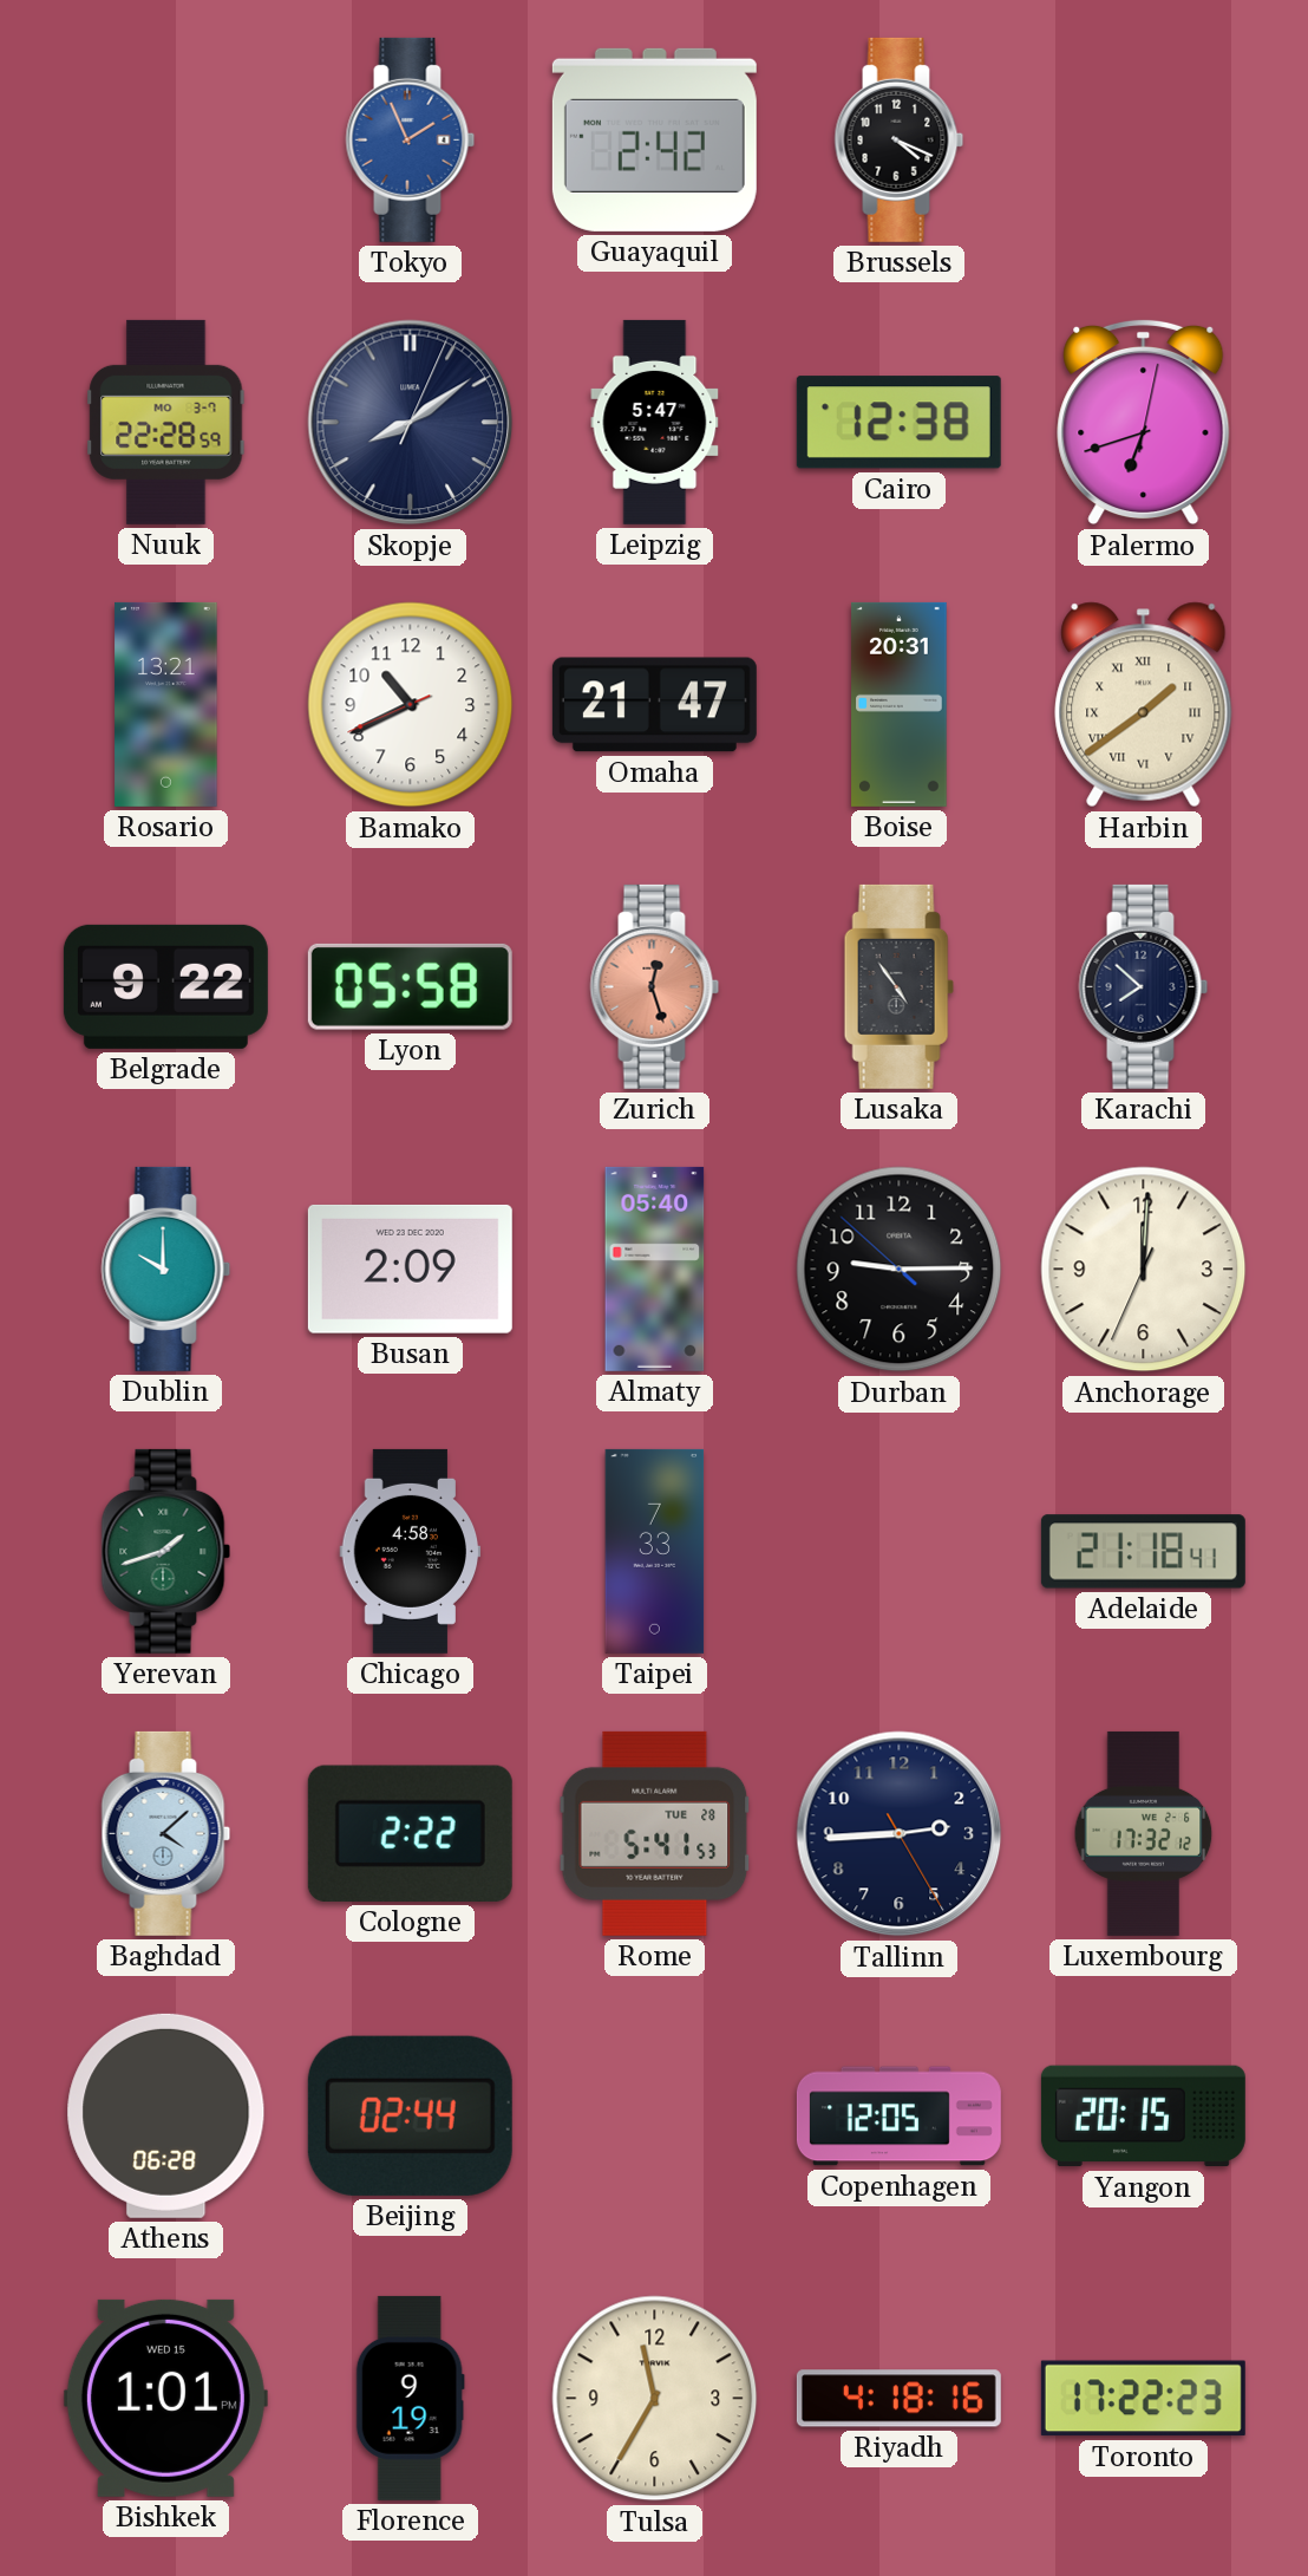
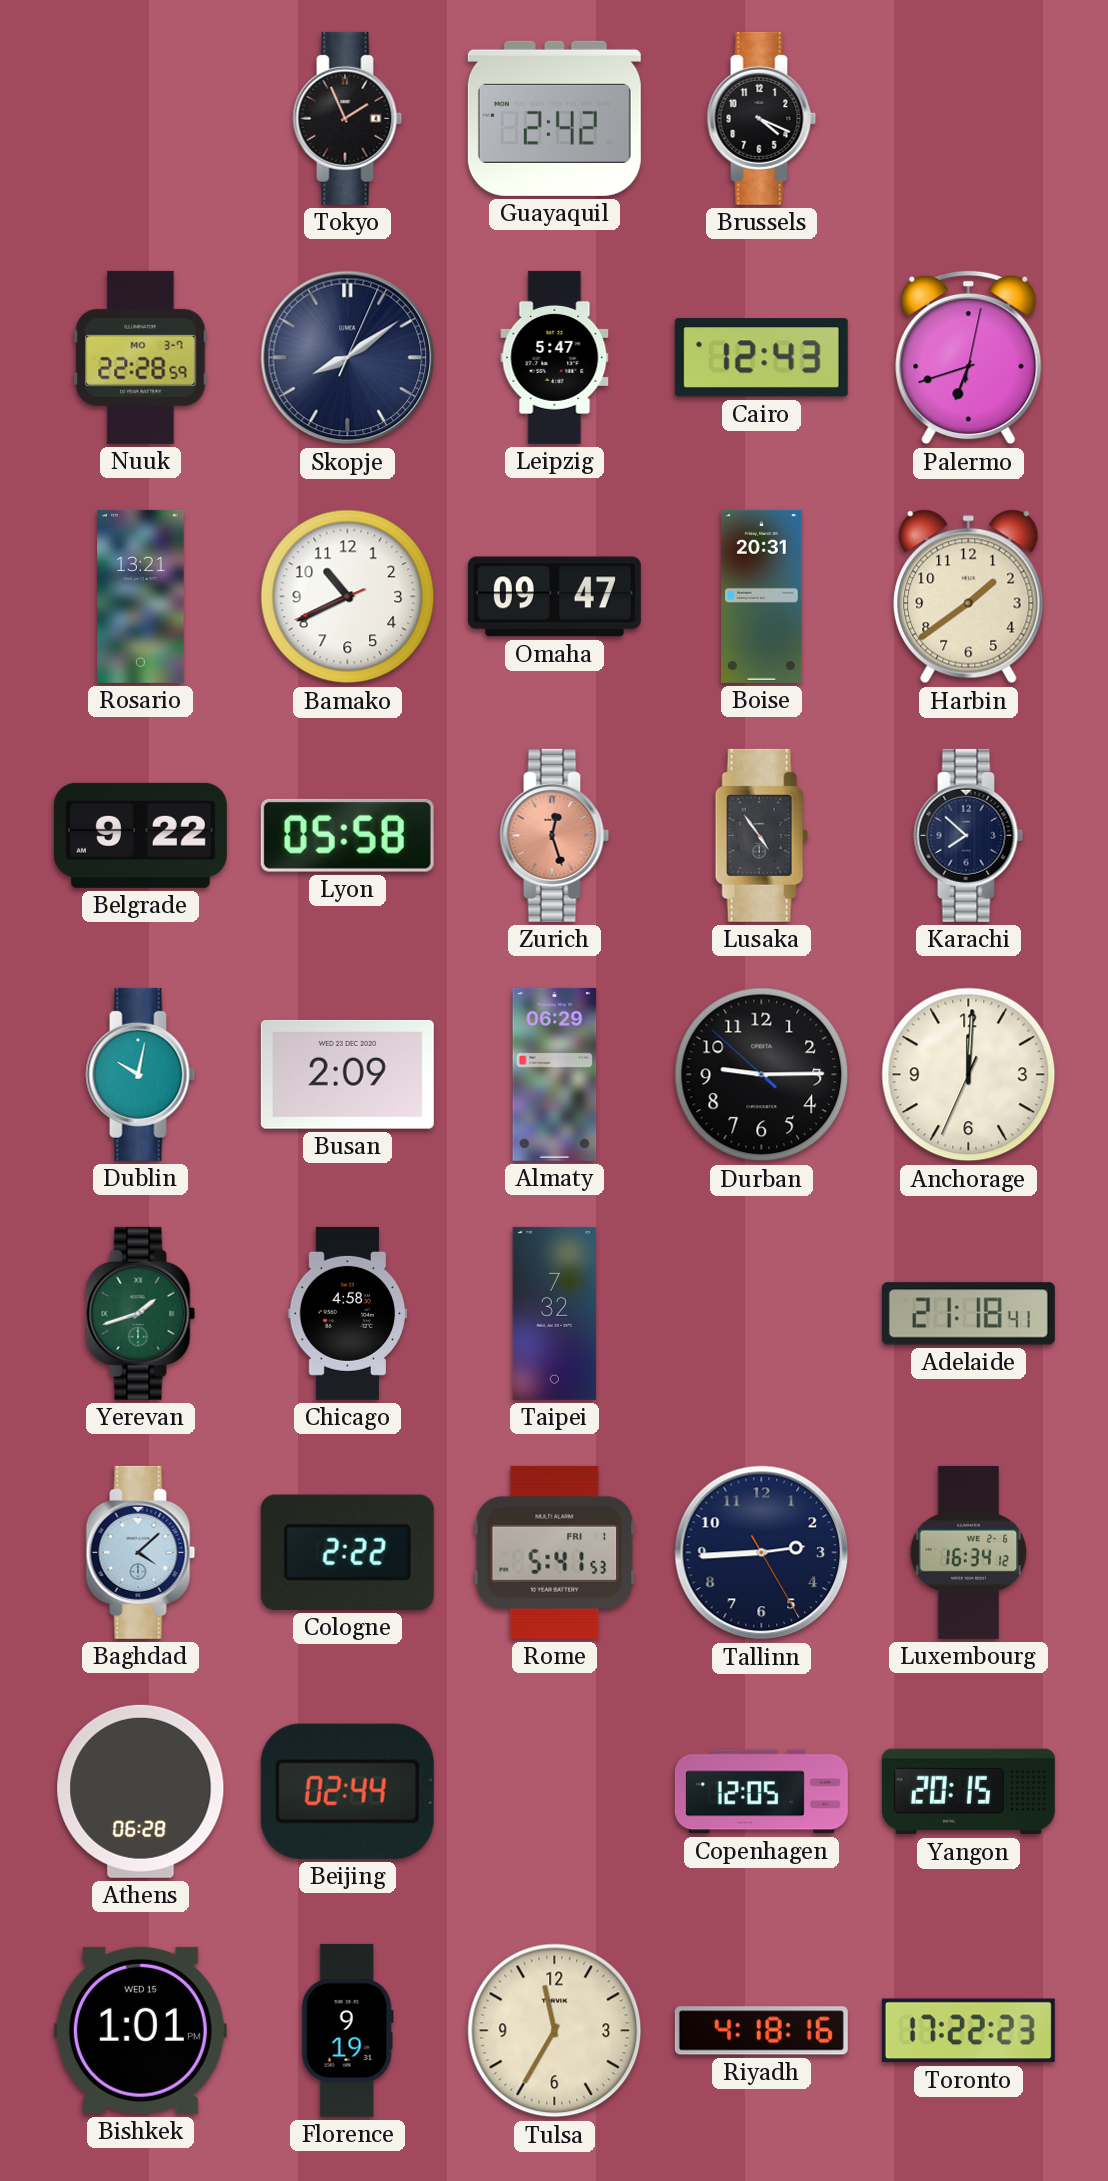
Tokyo dial: blue -> black (348, 118)
Cairo: 12:38 -> 12:43 (761, 358)
Omaha: 21:47 -> 09:47 (554, 597)
Harbin numerals: Roman -> Arabic (969, 597)
Dublin: 10:00 -> 10:02 (141, 1074)
Almaty: 05:40 -> 06:29 (555, 1074)
Taipei: 7:33 -> 7:32 (555, 1313)
Rome date: TUE 28 -> FRI 1 (555, 1552)
Luxembourg: 17:32 -> 16:34 (969, 1552)
